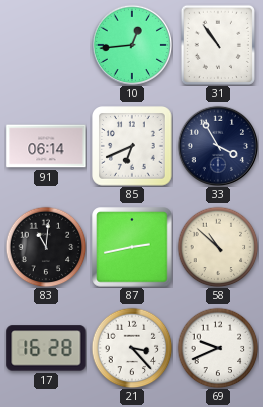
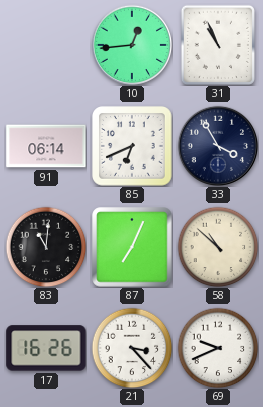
31: 10:54 -> 10:56 (218, 44)
87: 2:43 -> 7:04 (132, 247)
17: 16:28 -> 16:26 (46, 348)
